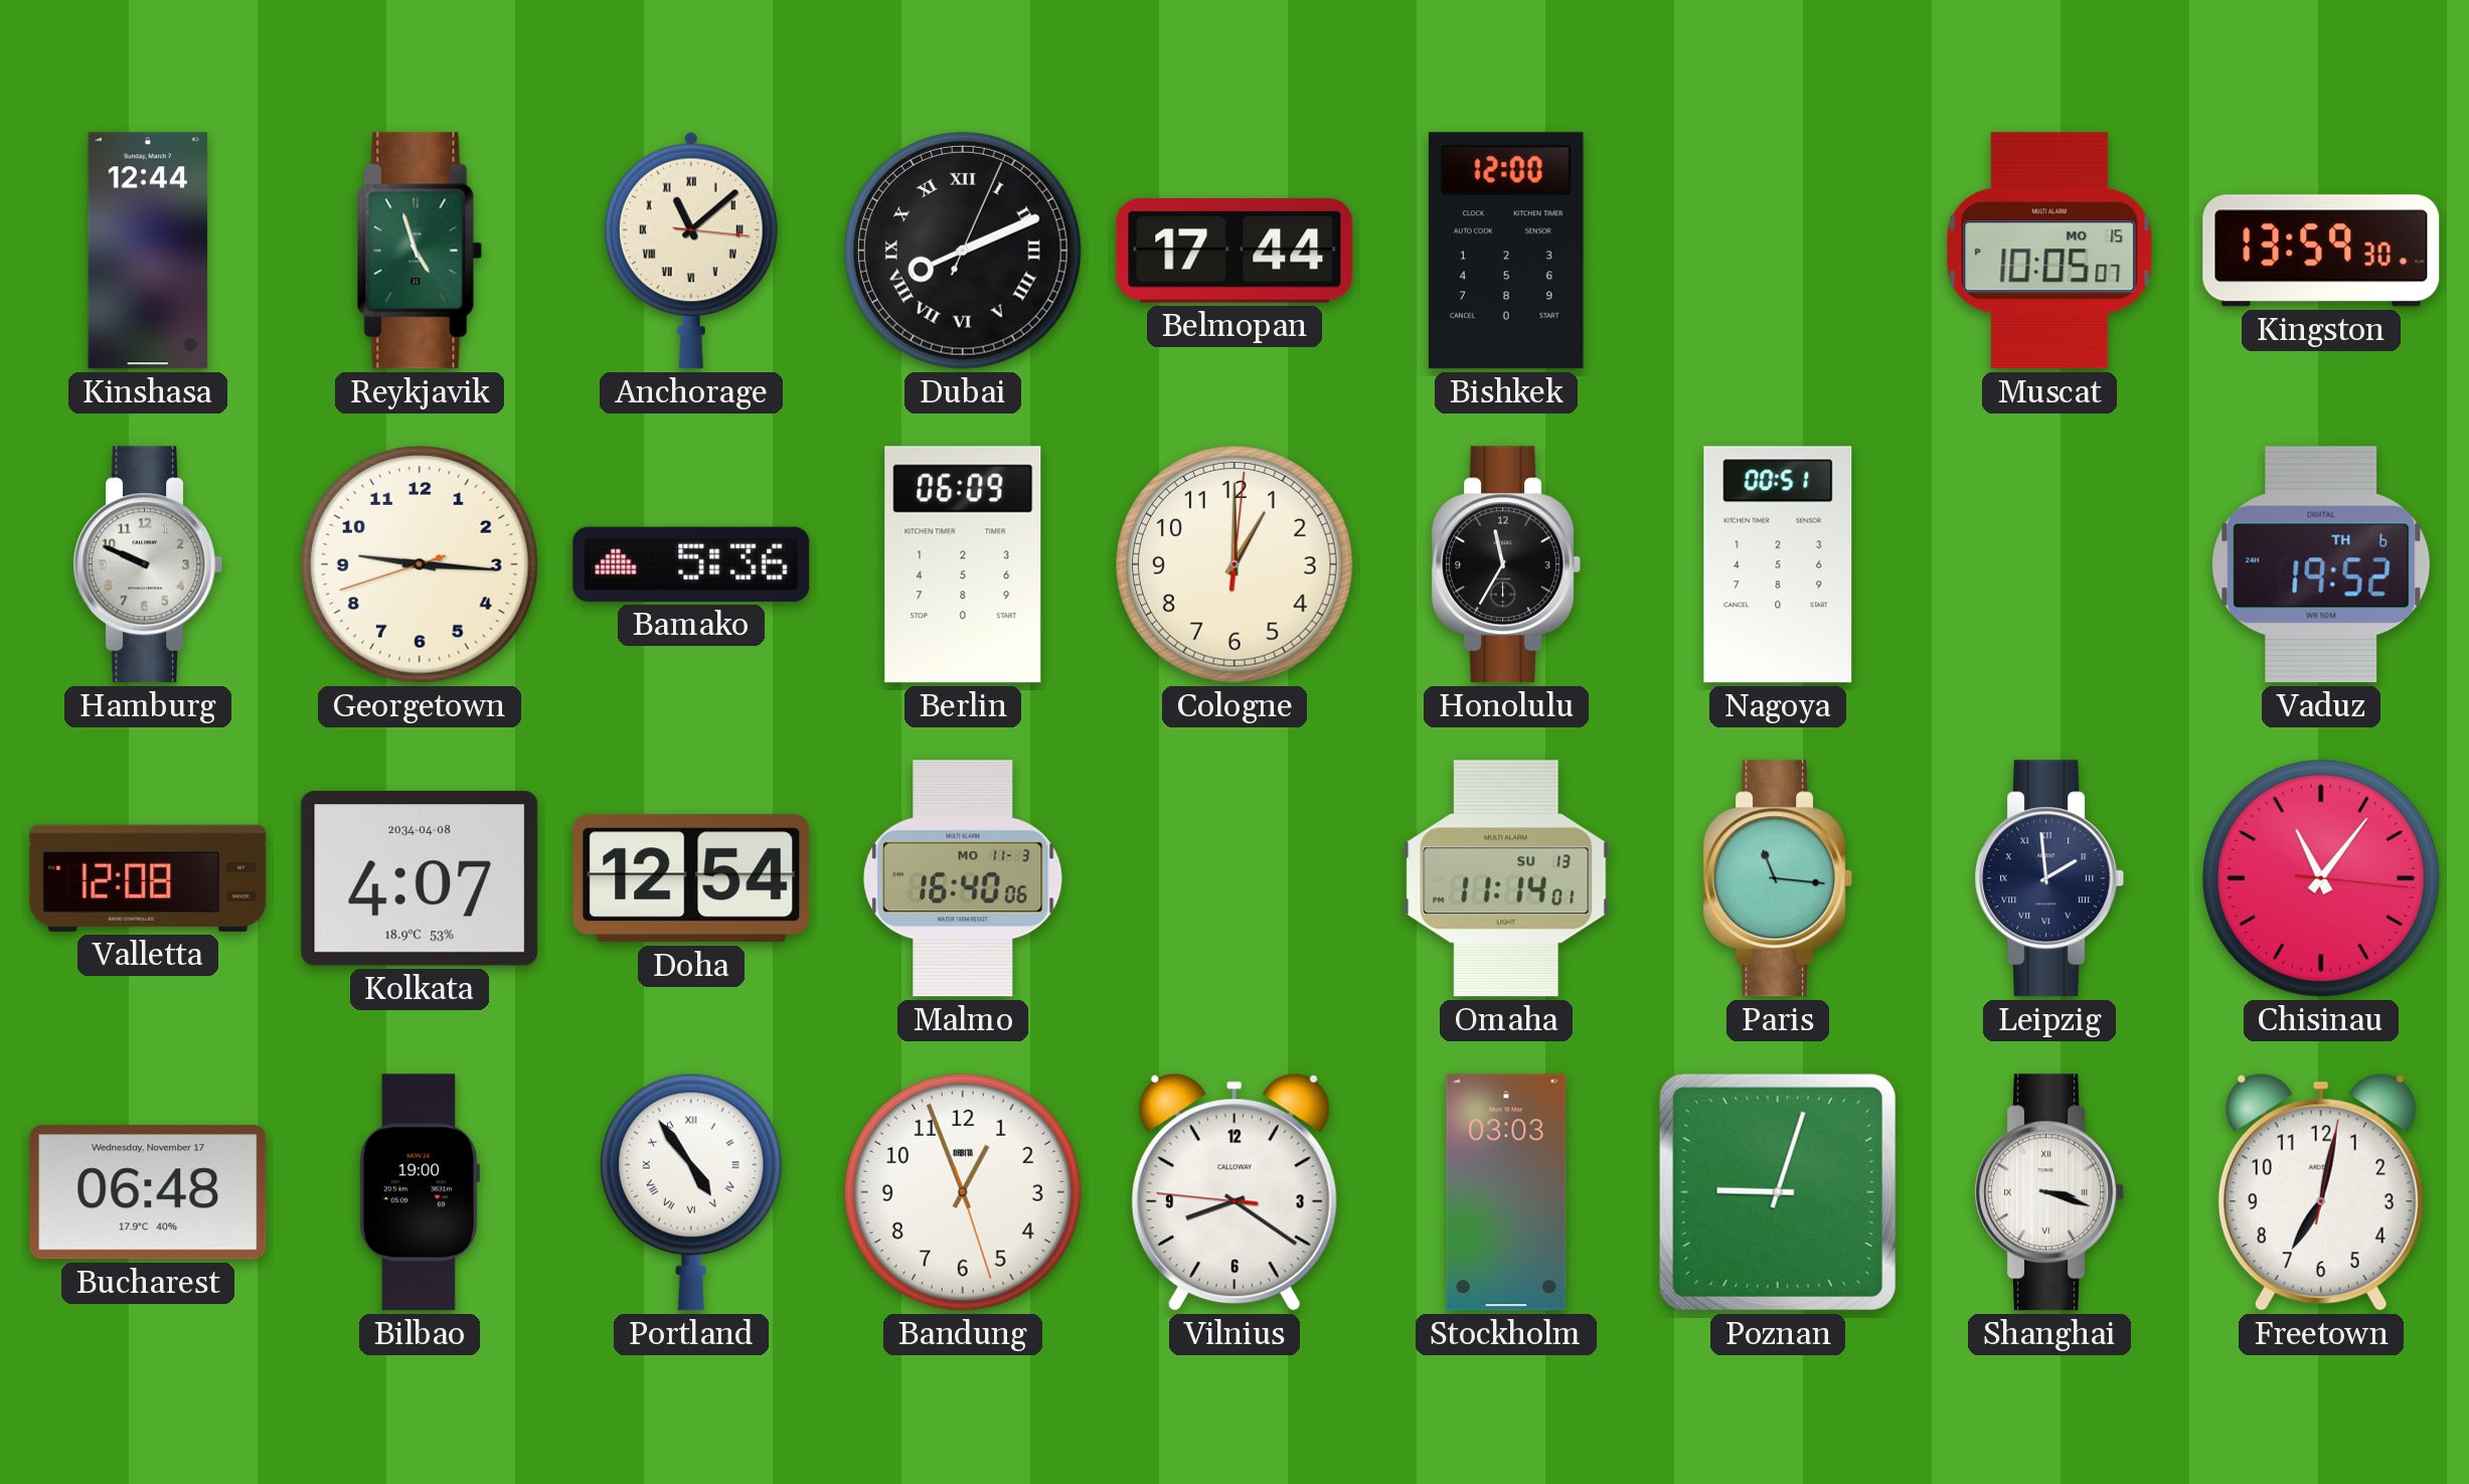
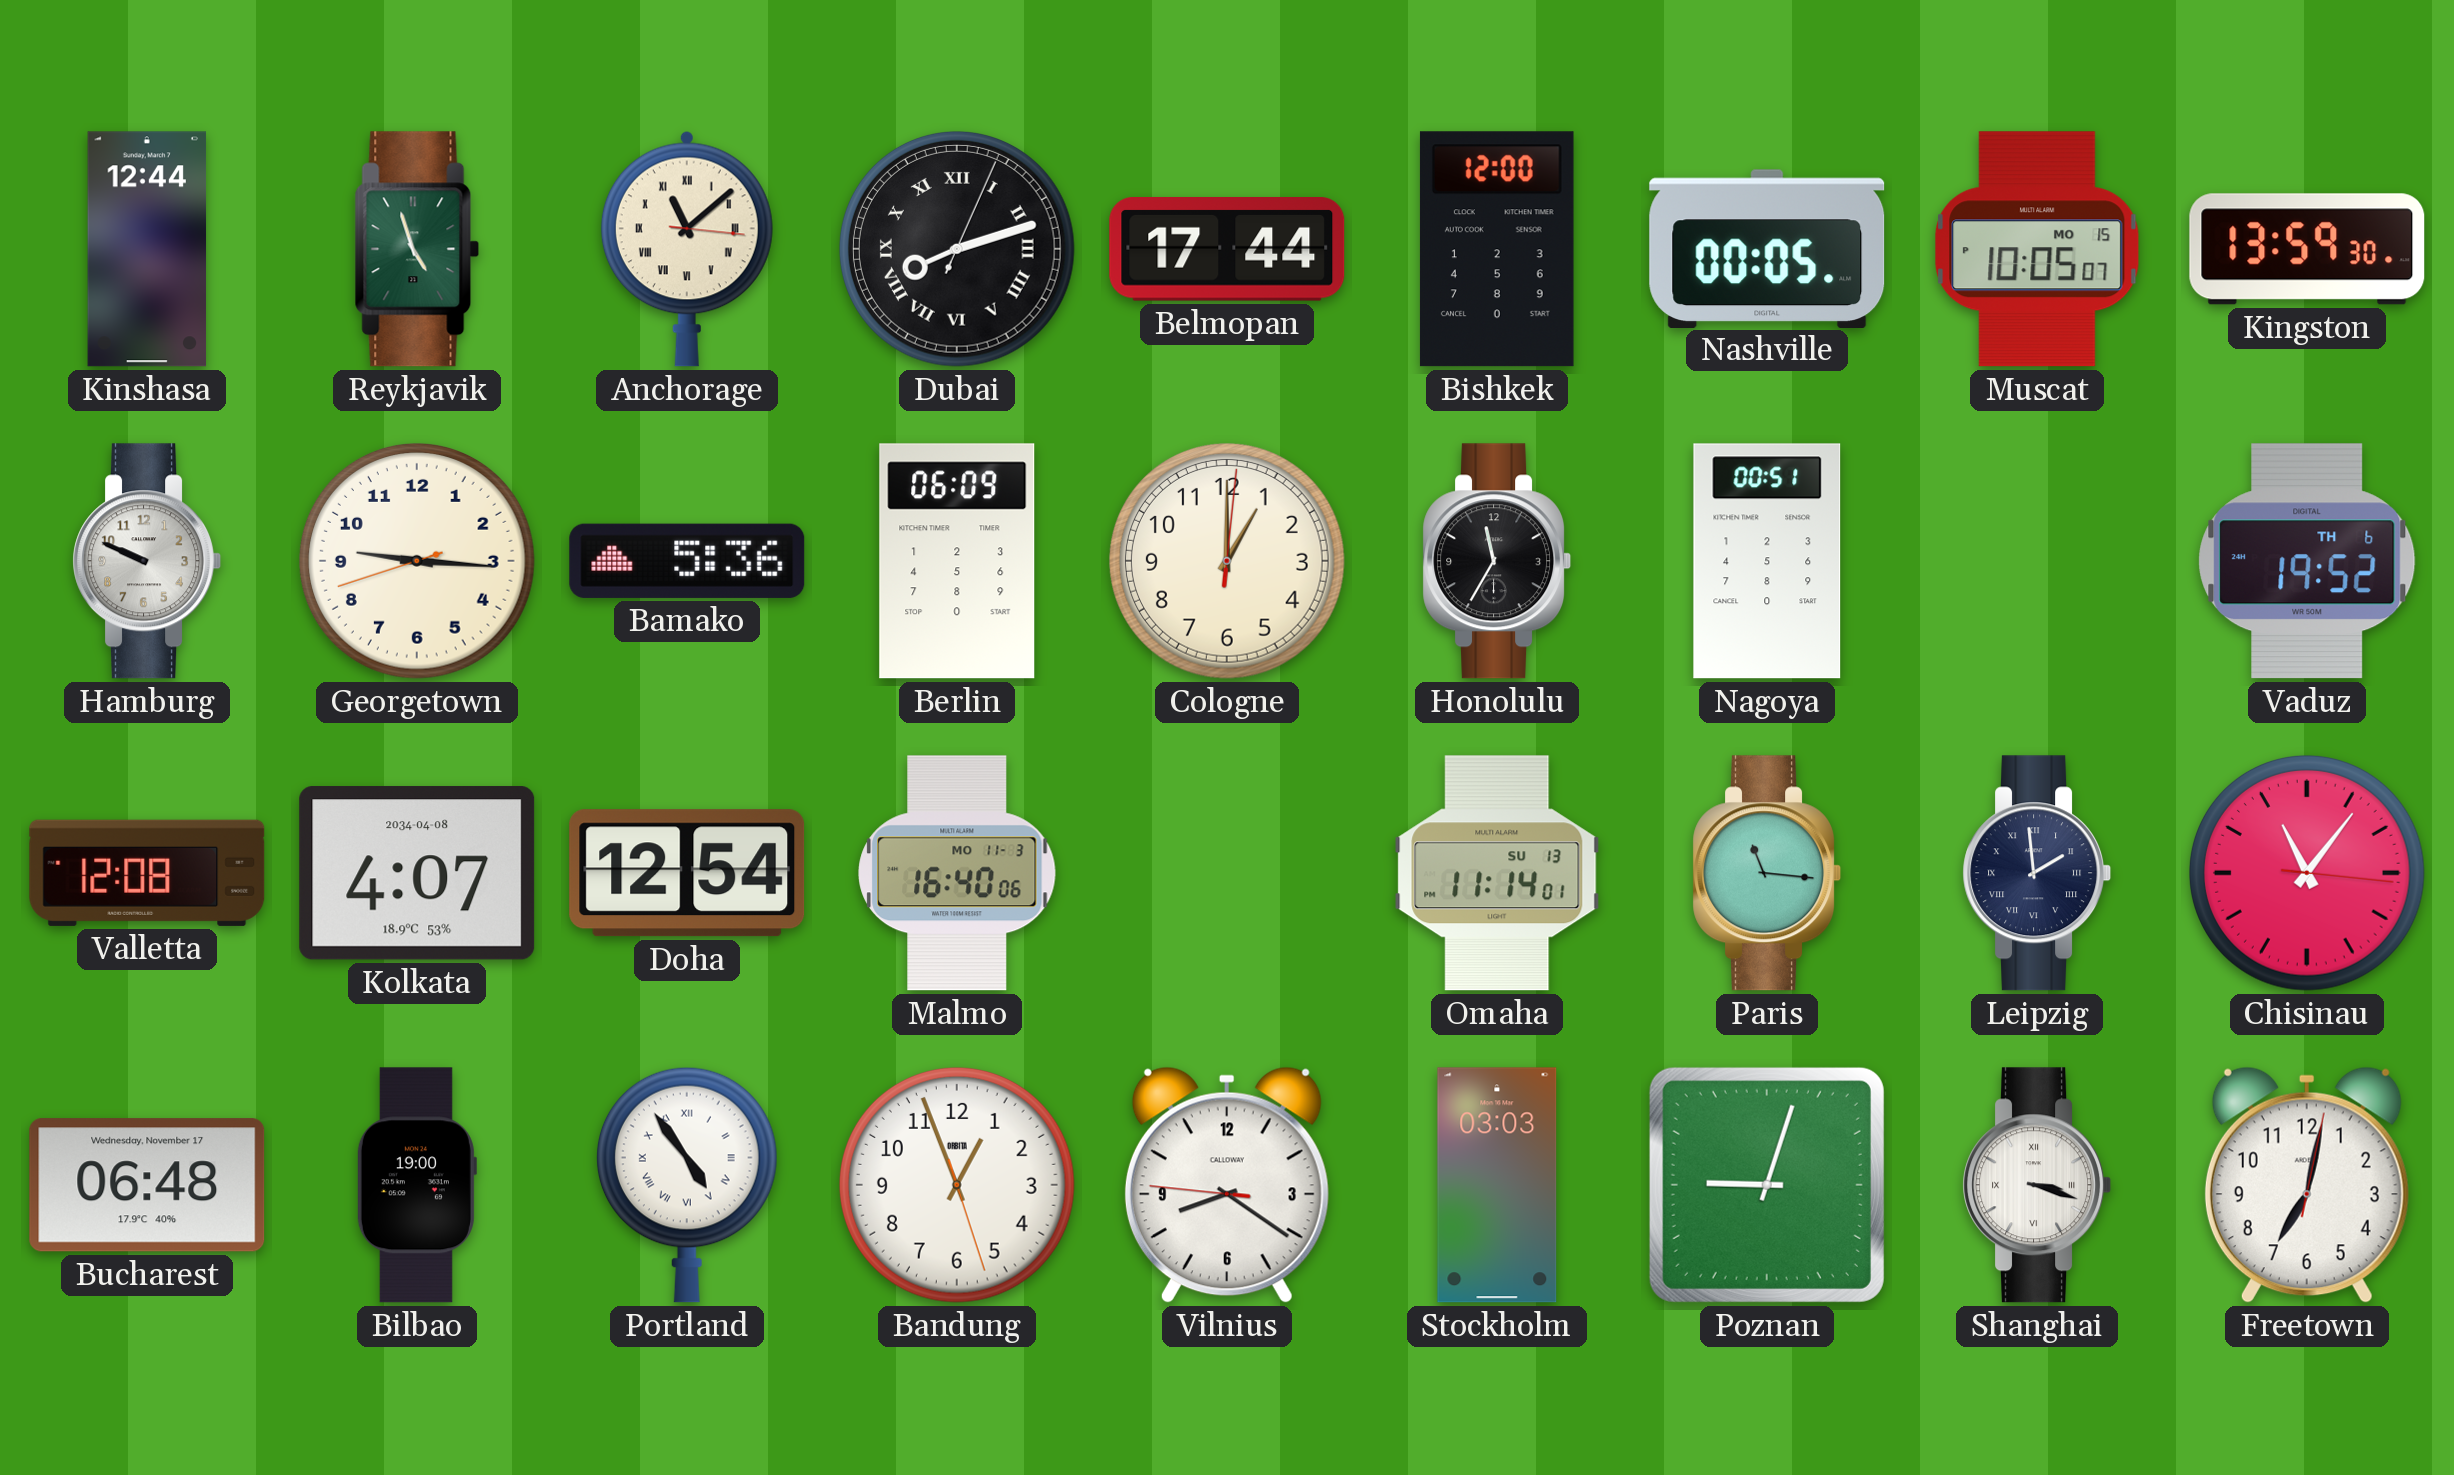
Dubai: 8:11 -> 8:12 (958, 250)
Nashville: none -> 00:05 (1767, 248)
